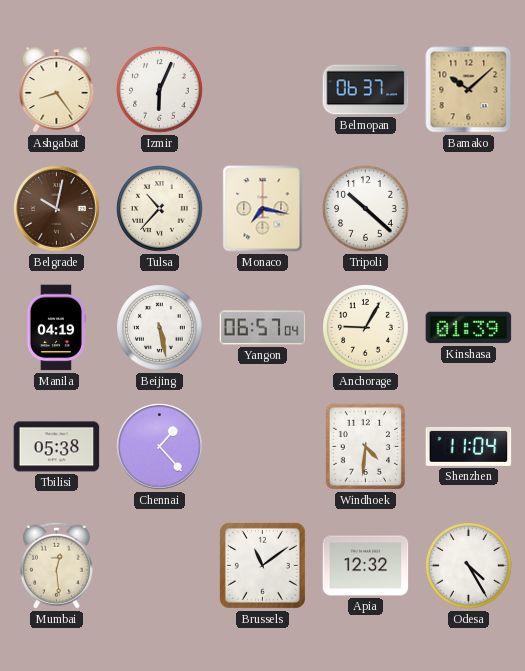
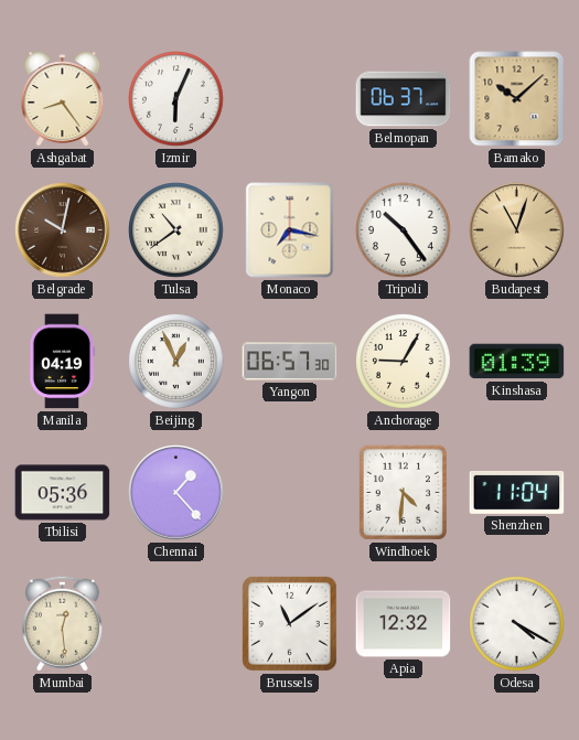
Tulsa: 10:37 -> 10:39 (176, 230)
Tripoli: 10:22 -> 10:24 (404, 230)
Budapest: none -> 11:03 (517, 230)
Beijing: 5:28 -> 12:56 (176, 362)
Yangon: 06:57:04 -> 06:57:30 (290, 362)
Tbilisi: 05:38 -> 05:36 (63, 493)
Odesa: 4:25 -> 4:20 (517, 624)
